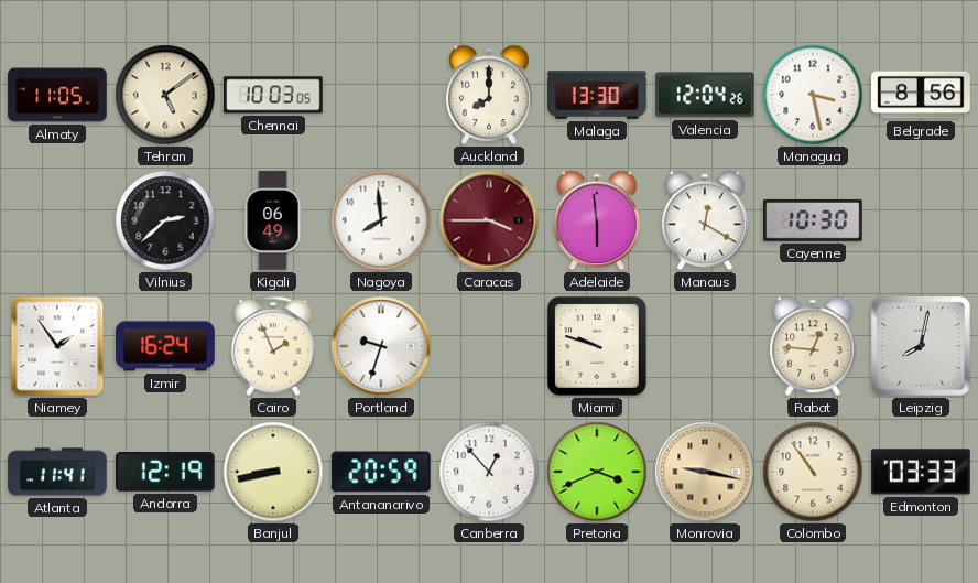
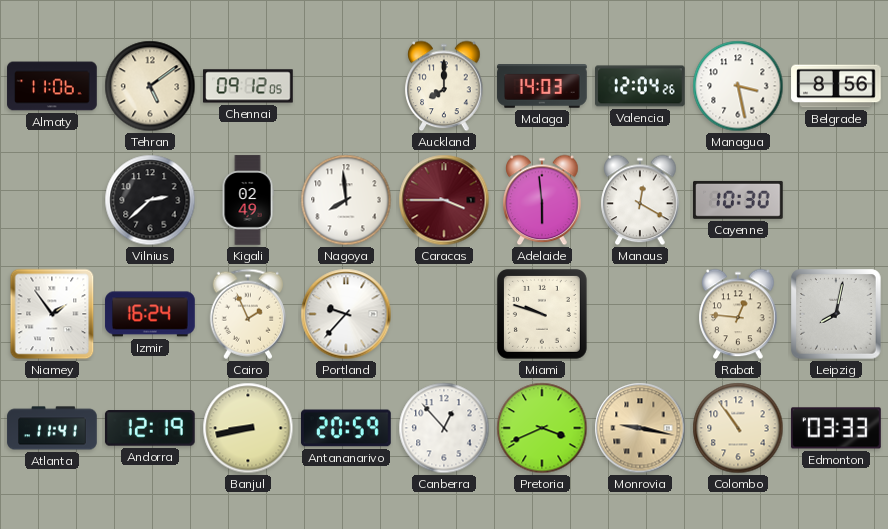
Almaty: 11:05 -> 11:06 (52, 86)
Chennai: 10:03 -> 09:12 (248, 86)
Malaga: 13:30 -> 14:03 (542, 86)
Kigali: 06:49 -> 02:49 (248, 200)
Portland: 9:33 -> 9:37 (346, 314)
